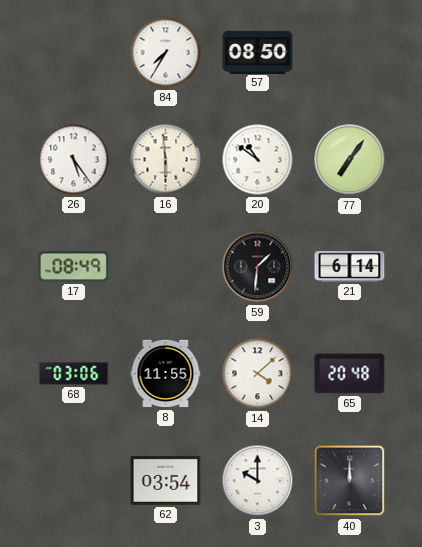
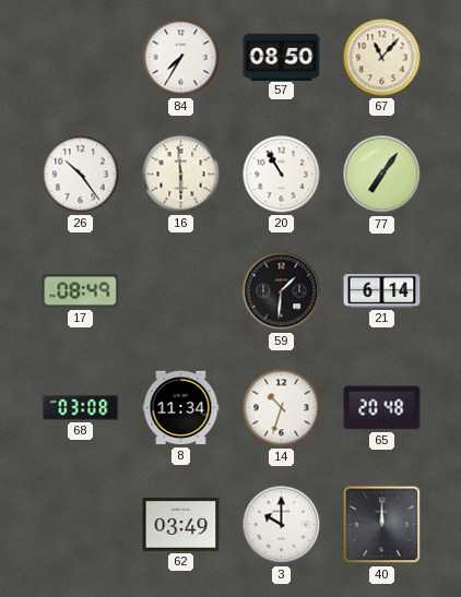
67: none -> 11:07 (382, 58)
26: 5:24 -> 10:24 (81, 175)
20: 10:51 -> 10:55 (282, 175)
68: 03:06 -> 03:08 (81, 407)
8: 11:55 -> 11:34 (181, 408)
14: 4:08 -> 10:33 (282, 408)
62: 03:54 -> 03:49 (181, 525)
